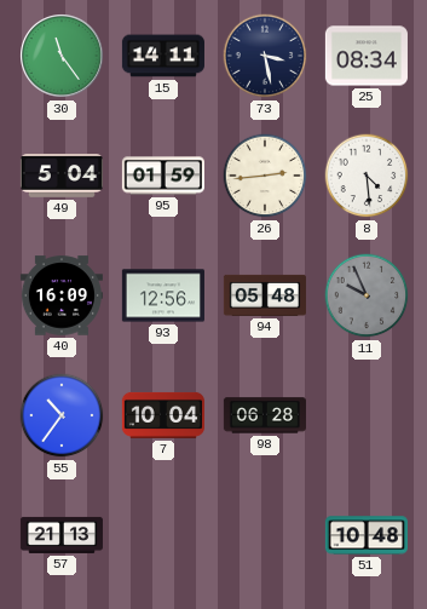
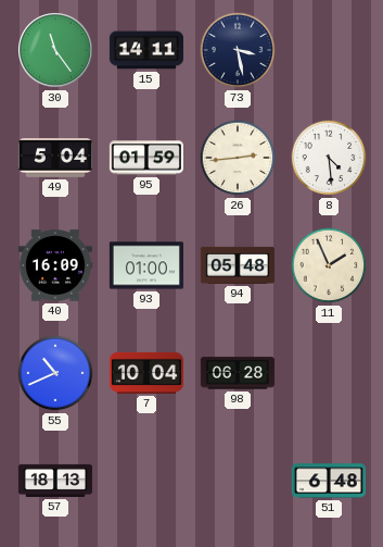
25: 08:34 -> none (367, 56)
93: 12:56 -> 01:00 (146, 265)
11: 9:56 -> 1:56 (329, 265)
11 dial: grey -> cream (329, 265)
55: 10:36 -> 10:41 (55, 373)
57: 21:13 -> 18:13 (55, 481)
51: 10:48 -> 6:48 (329, 481)
